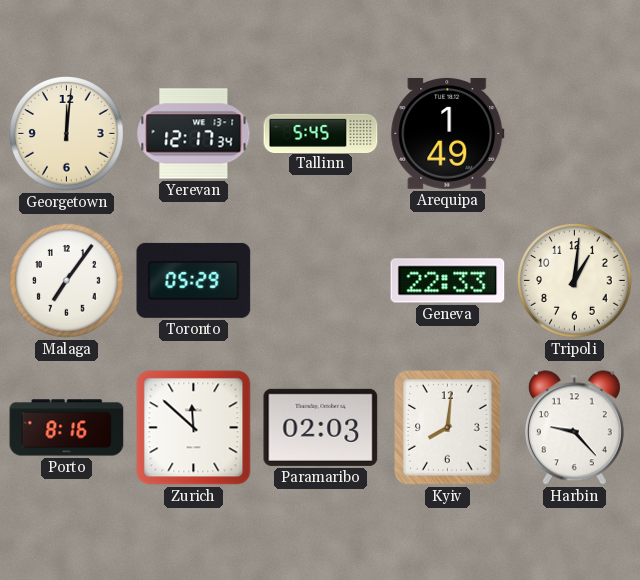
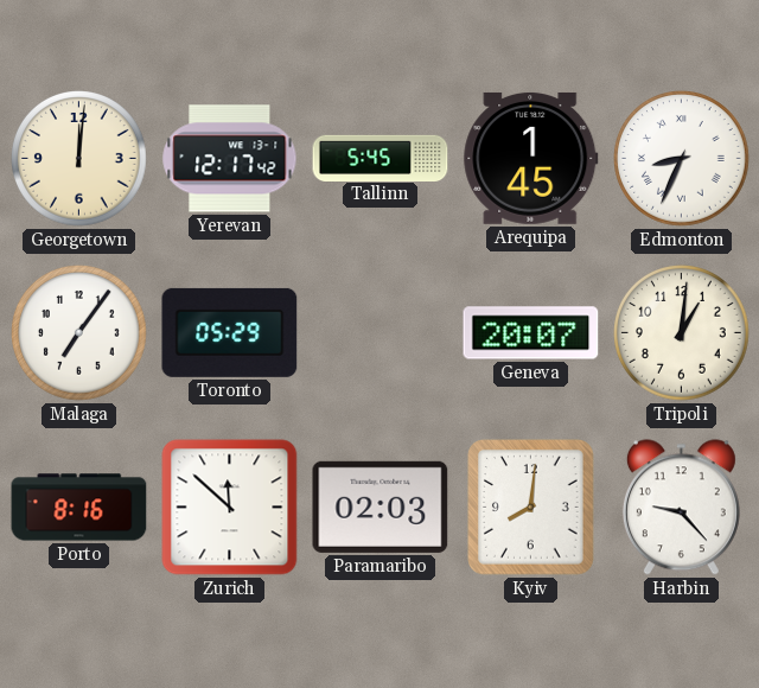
Yerevan: 12:17:34 -> 12:17:42 (230, 159)
Arequipa: 1:49 -> 1:45 (531, 158)
Edmonton: none -> 8:34 (682, 159)
Geneva: 22:33 -> 20:07 (531, 333)
